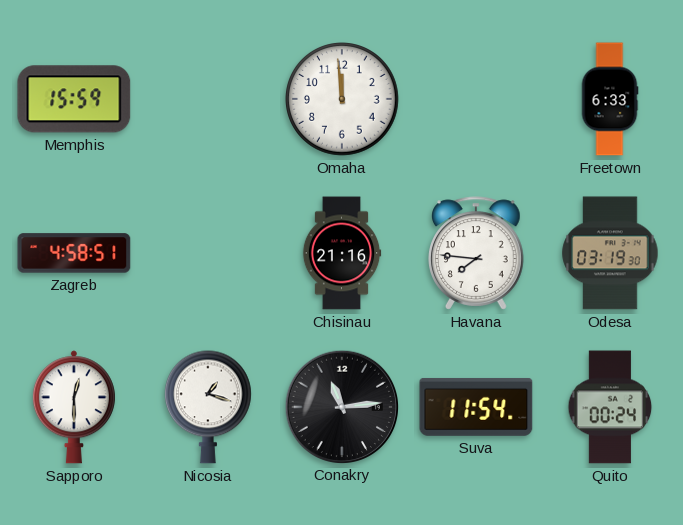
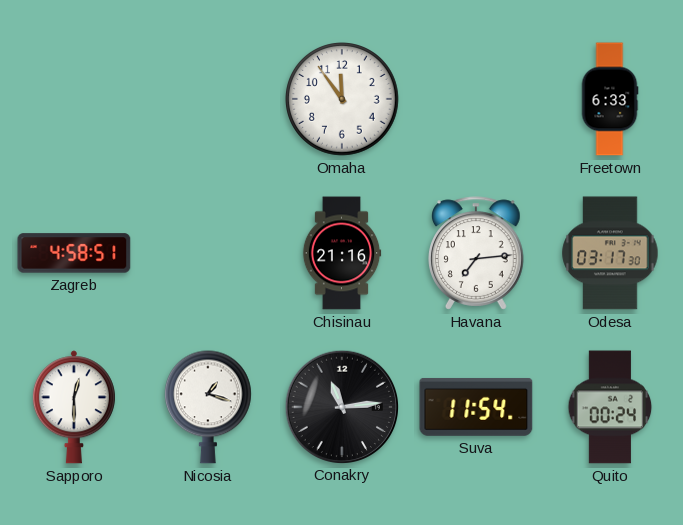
Memphis: 15:59 -> none (74, 99)
Omaha: 11:59 -> 11:54 (343, 100)
Havana: 7:46 -> 7:14 (477, 253)
Odesa: 03:19 -> 03:17 (610, 253)
